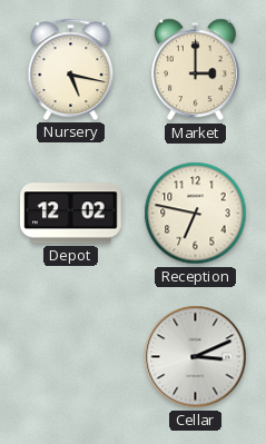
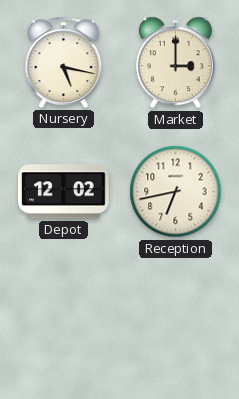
Reception: 6:47 -> 6:43 (176, 192)
Cellar: 3:11 -> none (196, 357)
